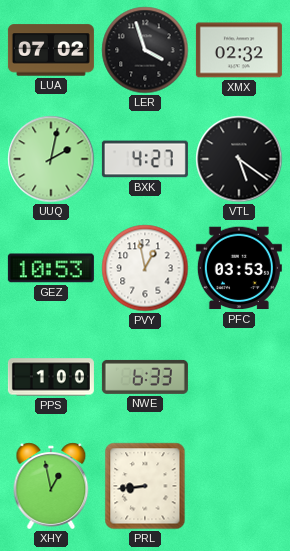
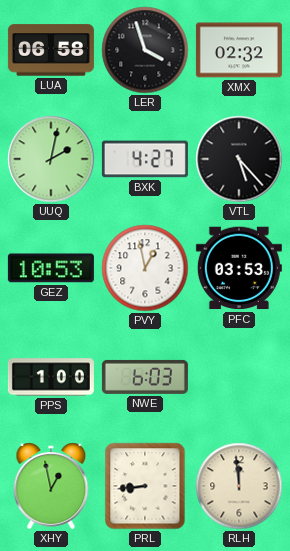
LUA: 07:02 -> 06:58 (51, 50)
VTL: 5:21 -> 5:23 (239, 159)
NWE: 6:33 -> 6:03 (145, 377)
RLH: none -> 11:59 (239, 486)
